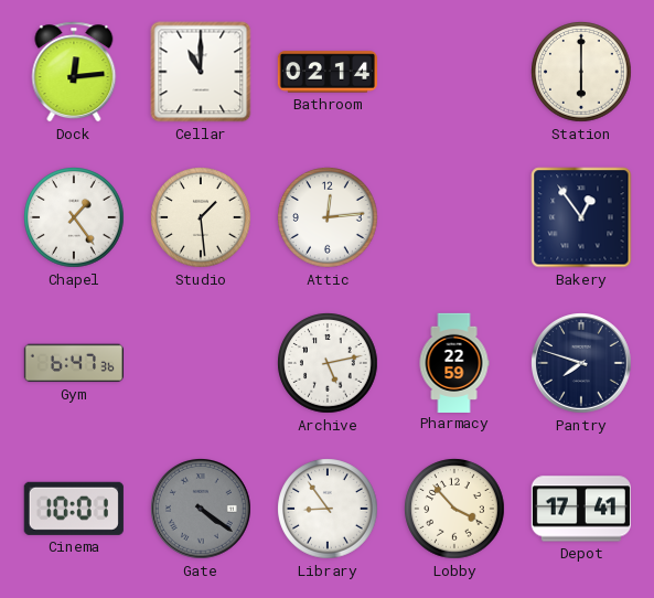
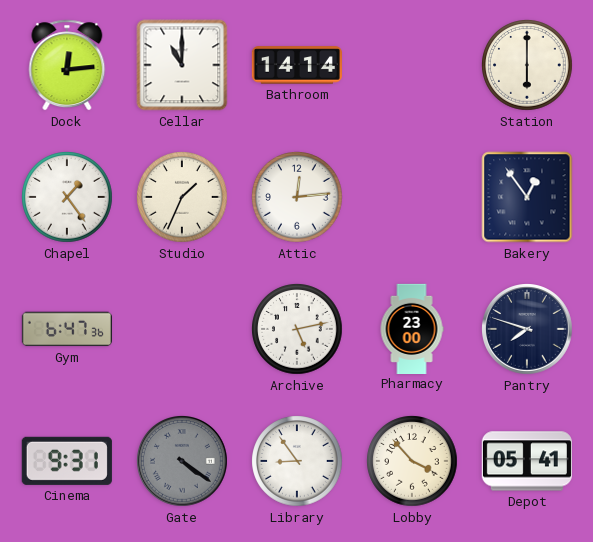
Bathroom: 02:14 -> 14:14 (297, 65)
Studio: 1:29 -> 1:34 (182, 197)
Pharmacy: 22:59 -> 23:00 (412, 328)
Cinema: 10:01 -> 9:31 (67, 461)
Depot: 17:41 -> 05:41 (527, 461)
